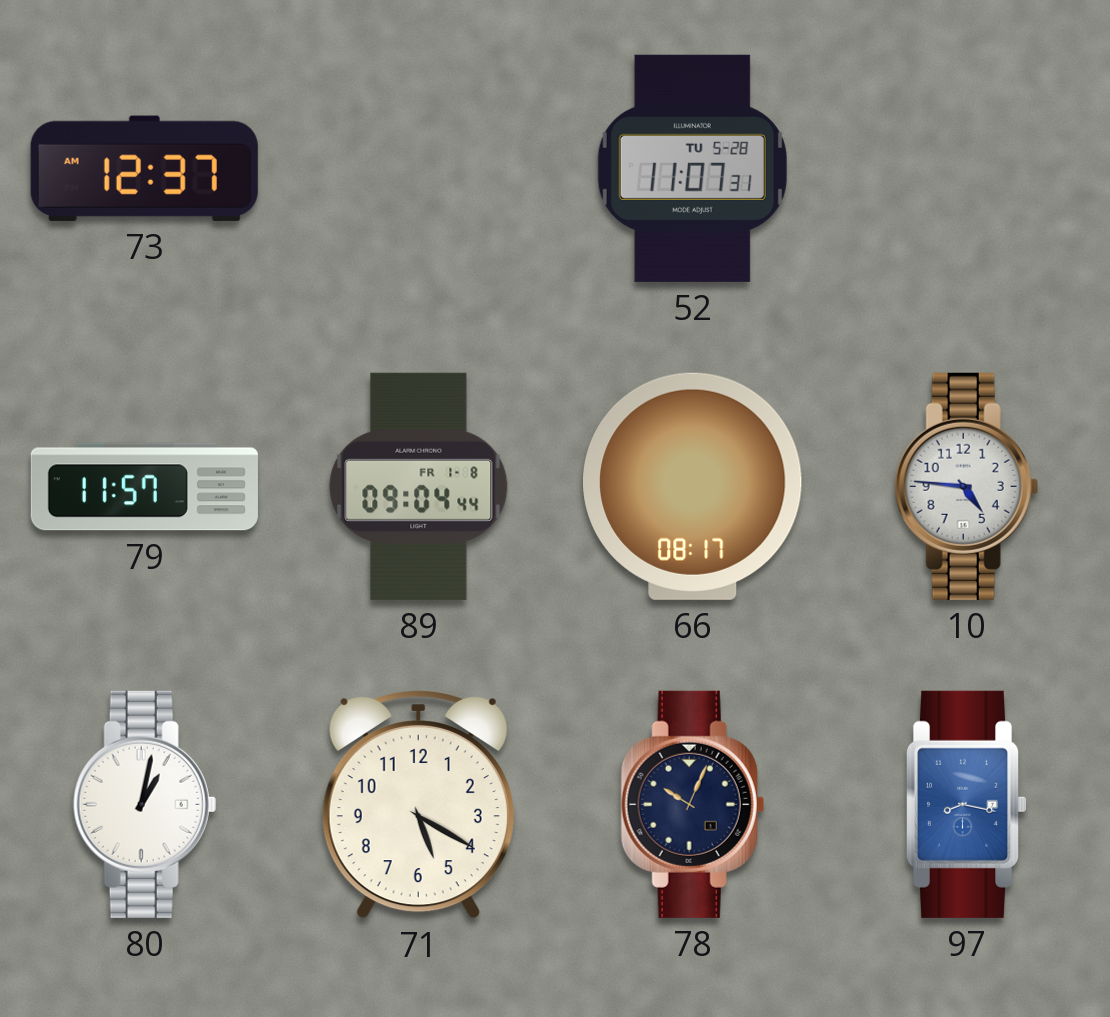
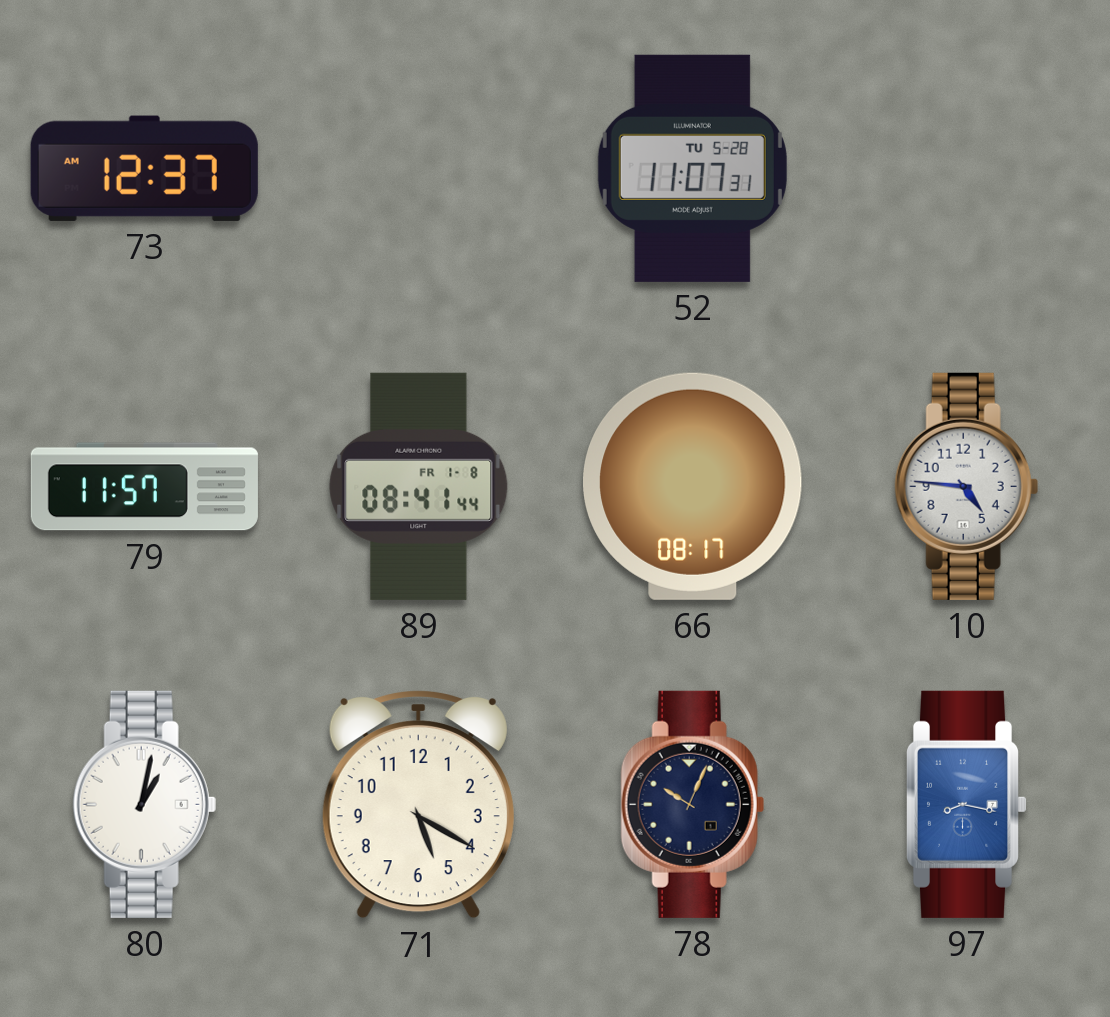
89: 09:04 -> 08:41 (419, 486)
